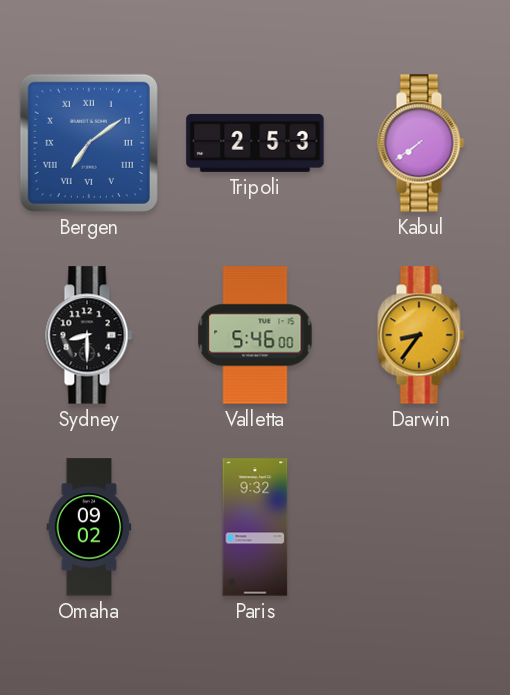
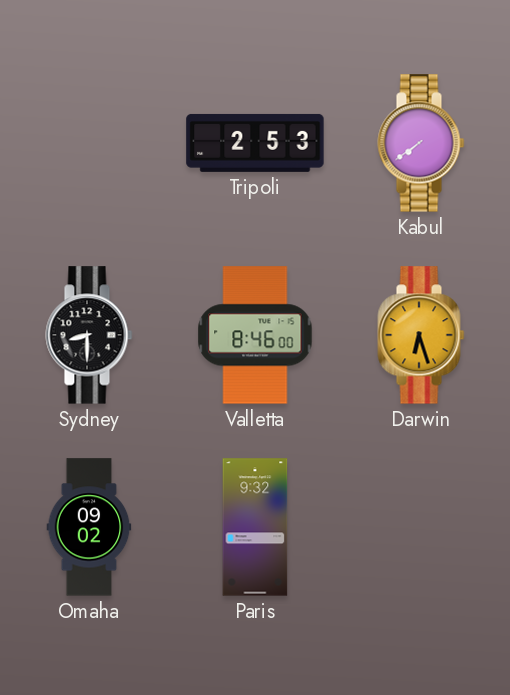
Bergen: 7:09 -> none (89, 143)
Valletta: 5:46 -> 8:46 (255, 335)
Darwin: 8:36 -> 6:27 (421, 335)
